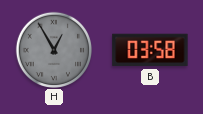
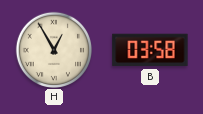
H dial: grey -> cream (53, 49)
